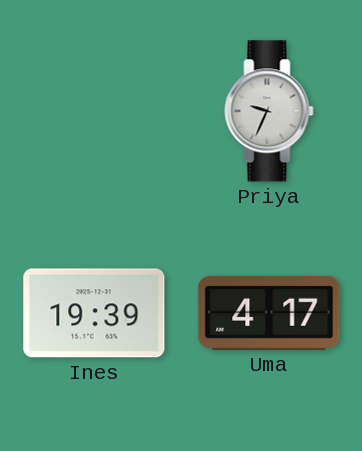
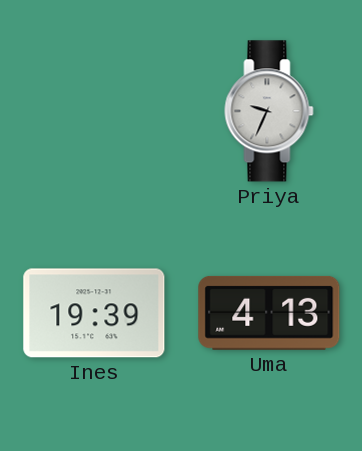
Uma: 4:17 -> 4:13 (269, 313)
